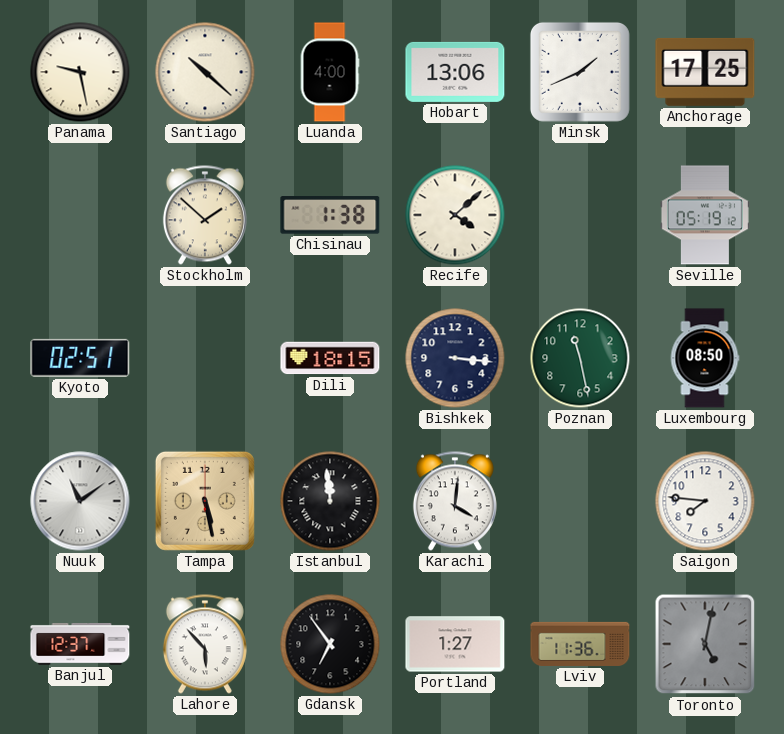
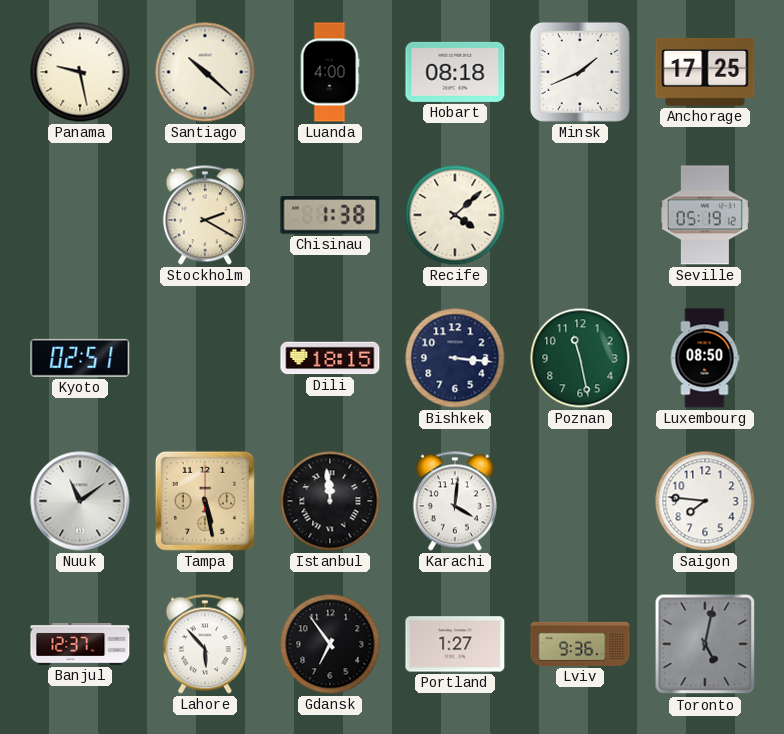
Hobart: 13:06 -> 08:18 (455, 72)
Stockholm: 1:52 -> 2:20 (205, 215)
Lviv: 11:36 -> 9:36 (580, 644)
